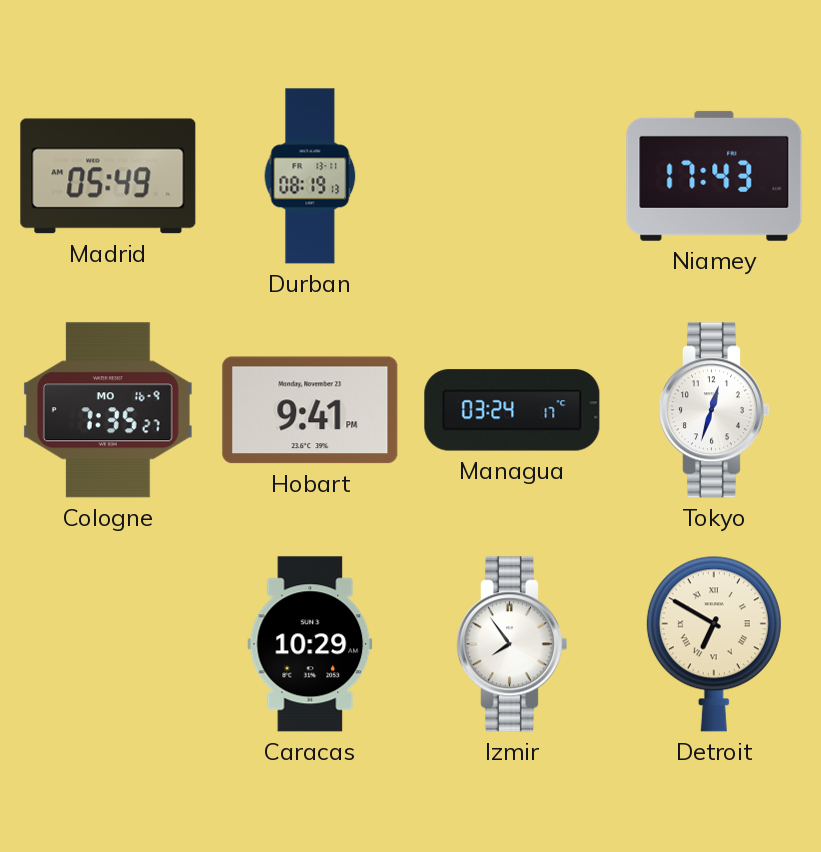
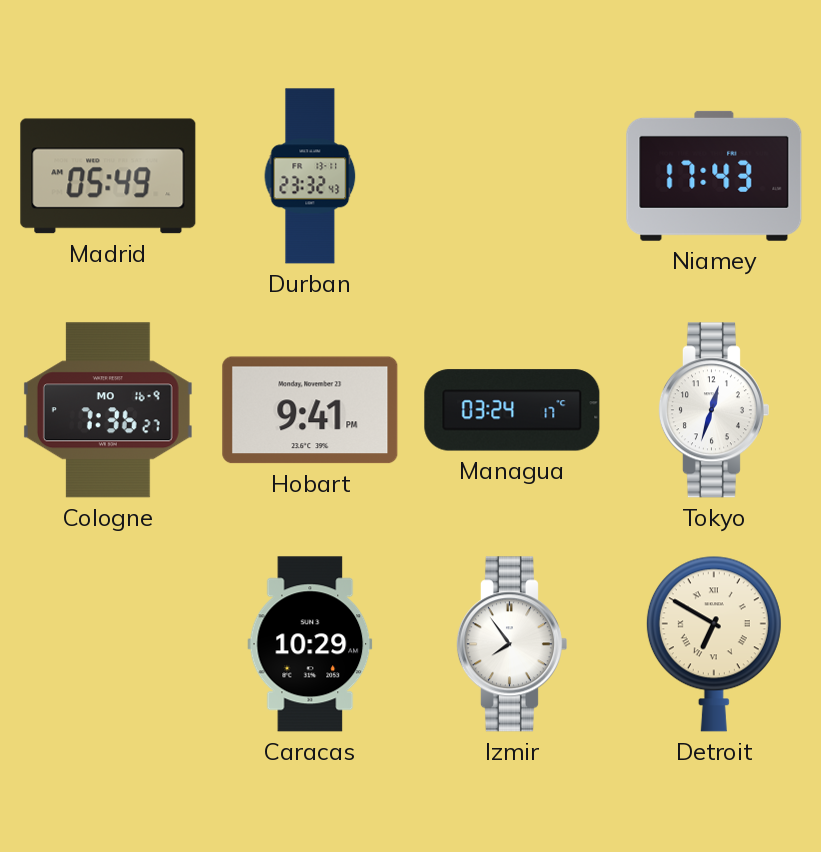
Durban: 08:19 -> 23:32 (310, 176)
Cologne: 7:35 -> 7:36 (108, 410)
